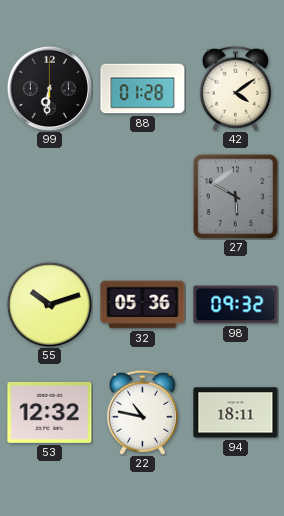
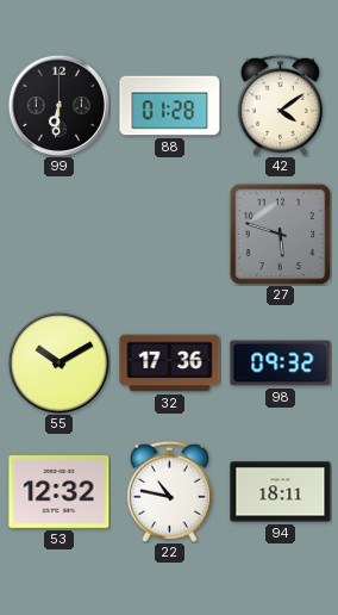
27: 5:50 -> 5:48 (280, 234)
55: 10:12 -> 10:10 (58, 362)
32: 05:36 -> 17:36 (170, 364)
